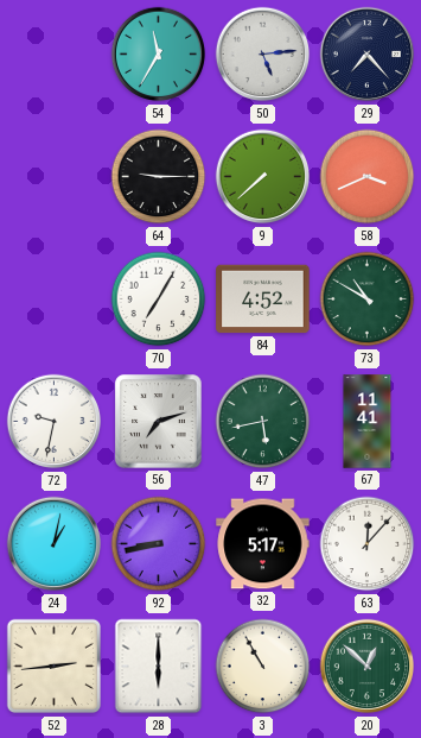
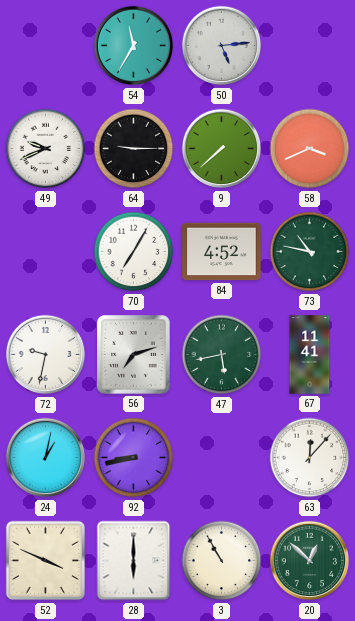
29: 7:23 -> none (368, 55)
49: none -> 9:41 (46, 149)
73: 10:50 -> 10:47 (310, 252)
32: 5:17 -> none (263, 544)
52: 2:44 -> 3:49 (46, 561)
